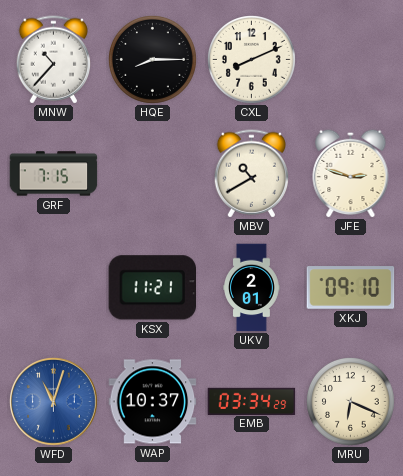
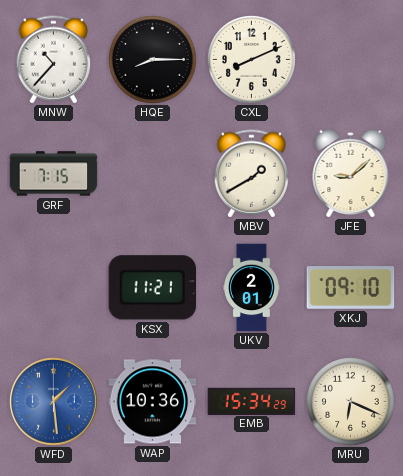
MBV: 10:40 -> 1:40 (251, 174)
JFE: 2:48 -> 9:08 (351, 173)
WFD: 11:03 -> 1:29 (54, 402)
WAP: 10:37 -> 10:36 (153, 402)
EMB: 03:34 -> 15:34 (252, 401)
